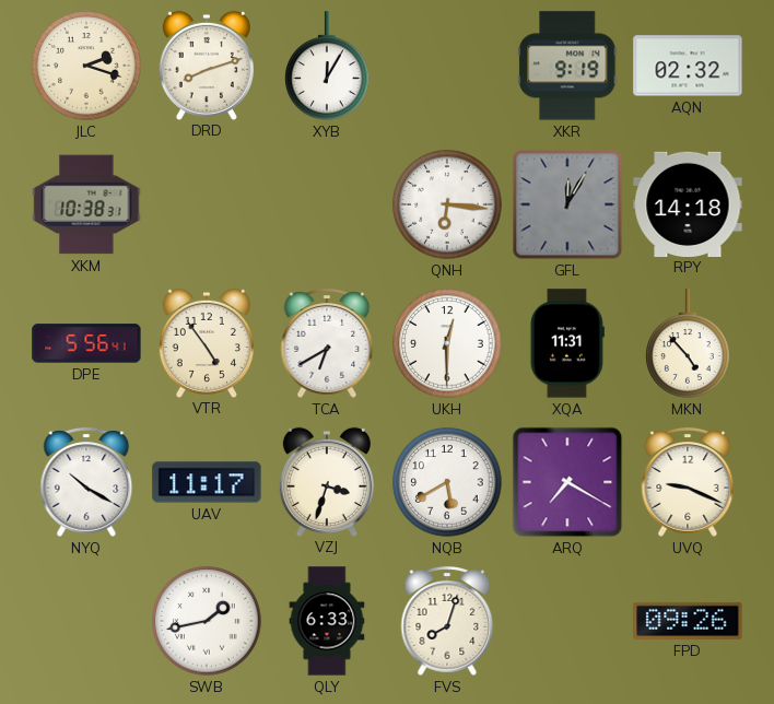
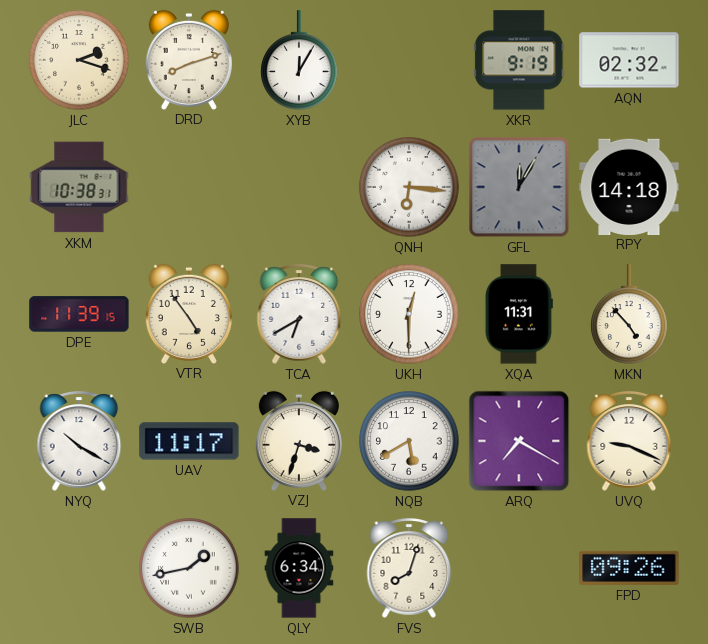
DPE: 5:56 -> 11:39 (79, 314)
QLY: 6:33 -> 6:34 (299, 568)
